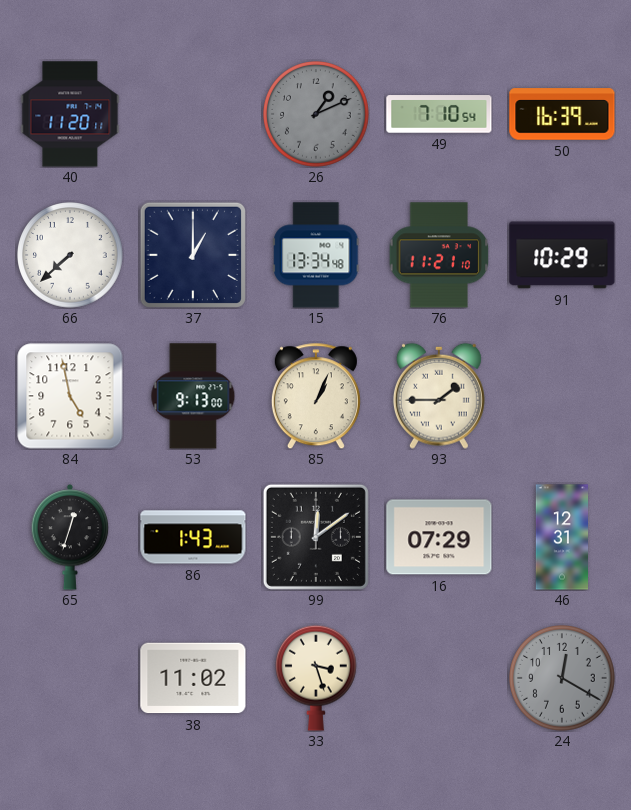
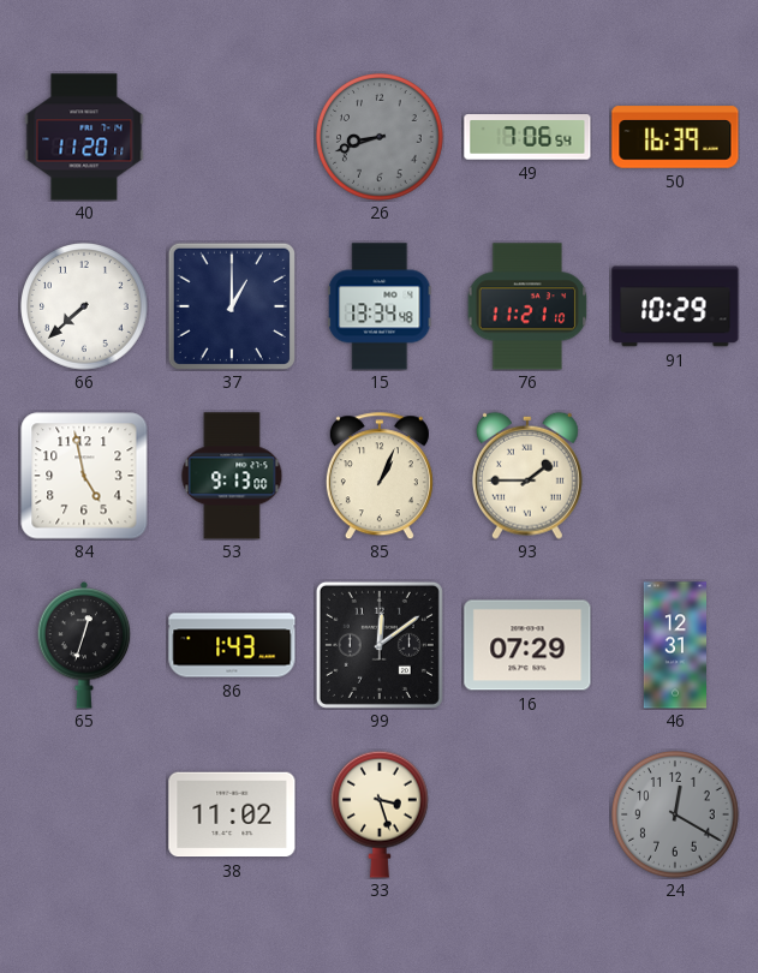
26: 1:11 -> 8:42 (381, 138)
49: 7:10 -> 7:06 (527, 137)
